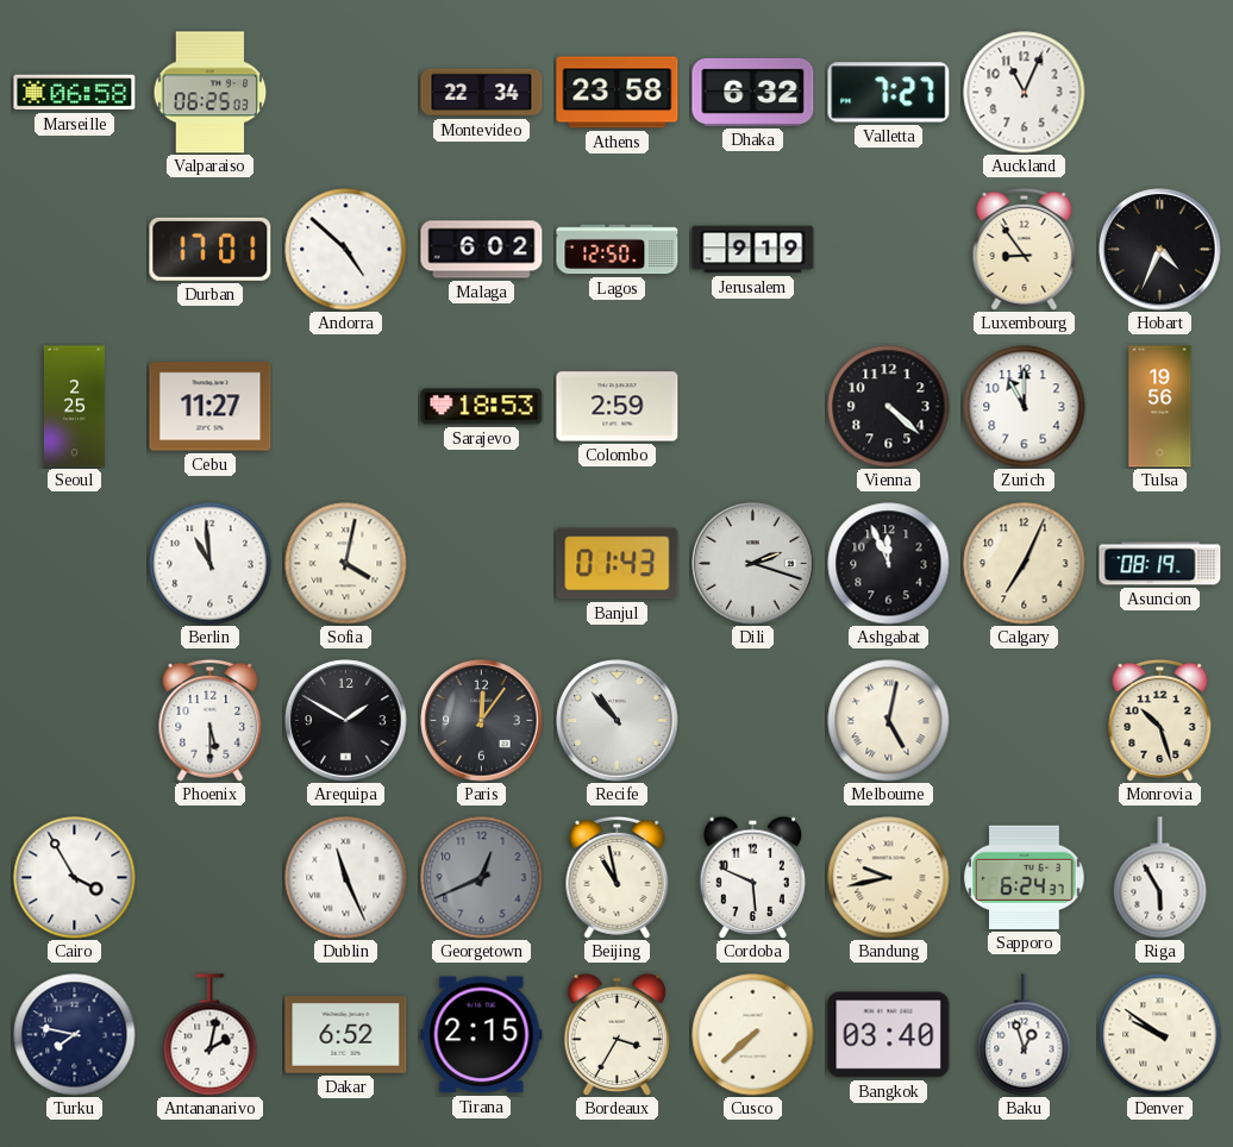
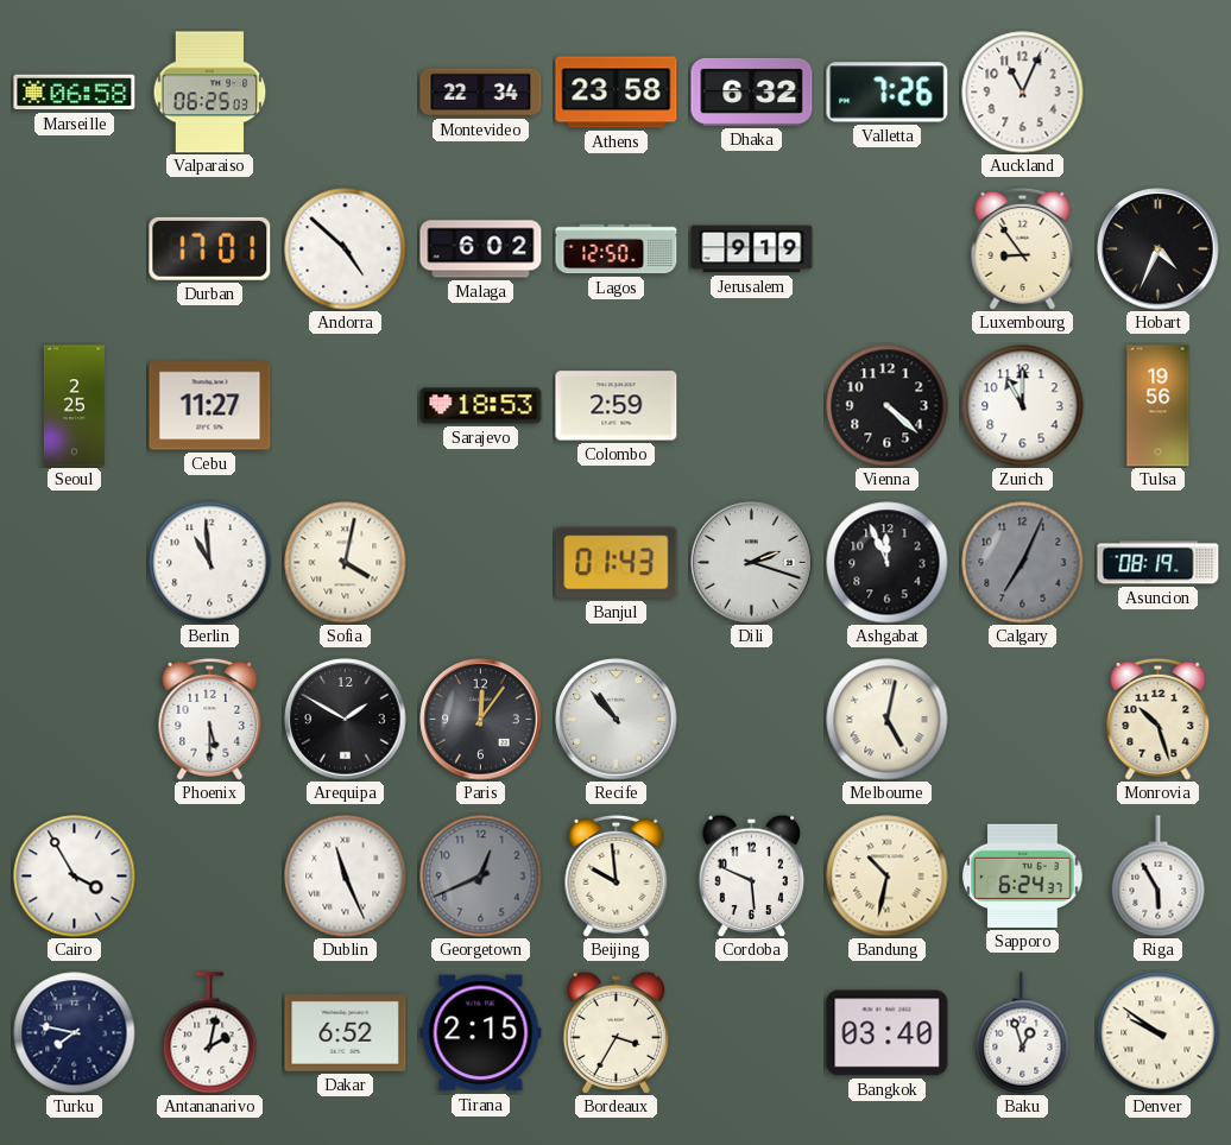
Valletta: 7:27 -> 7:26 (888, 93)
Calgary dial: cream -> grey (1023, 563)
Beijing: 10:58 -> 9:59 (617, 875)
Bandung: 9:43 -> 10:32 (888, 877)
Cusco: 7:38 -> none (753, 1035)
